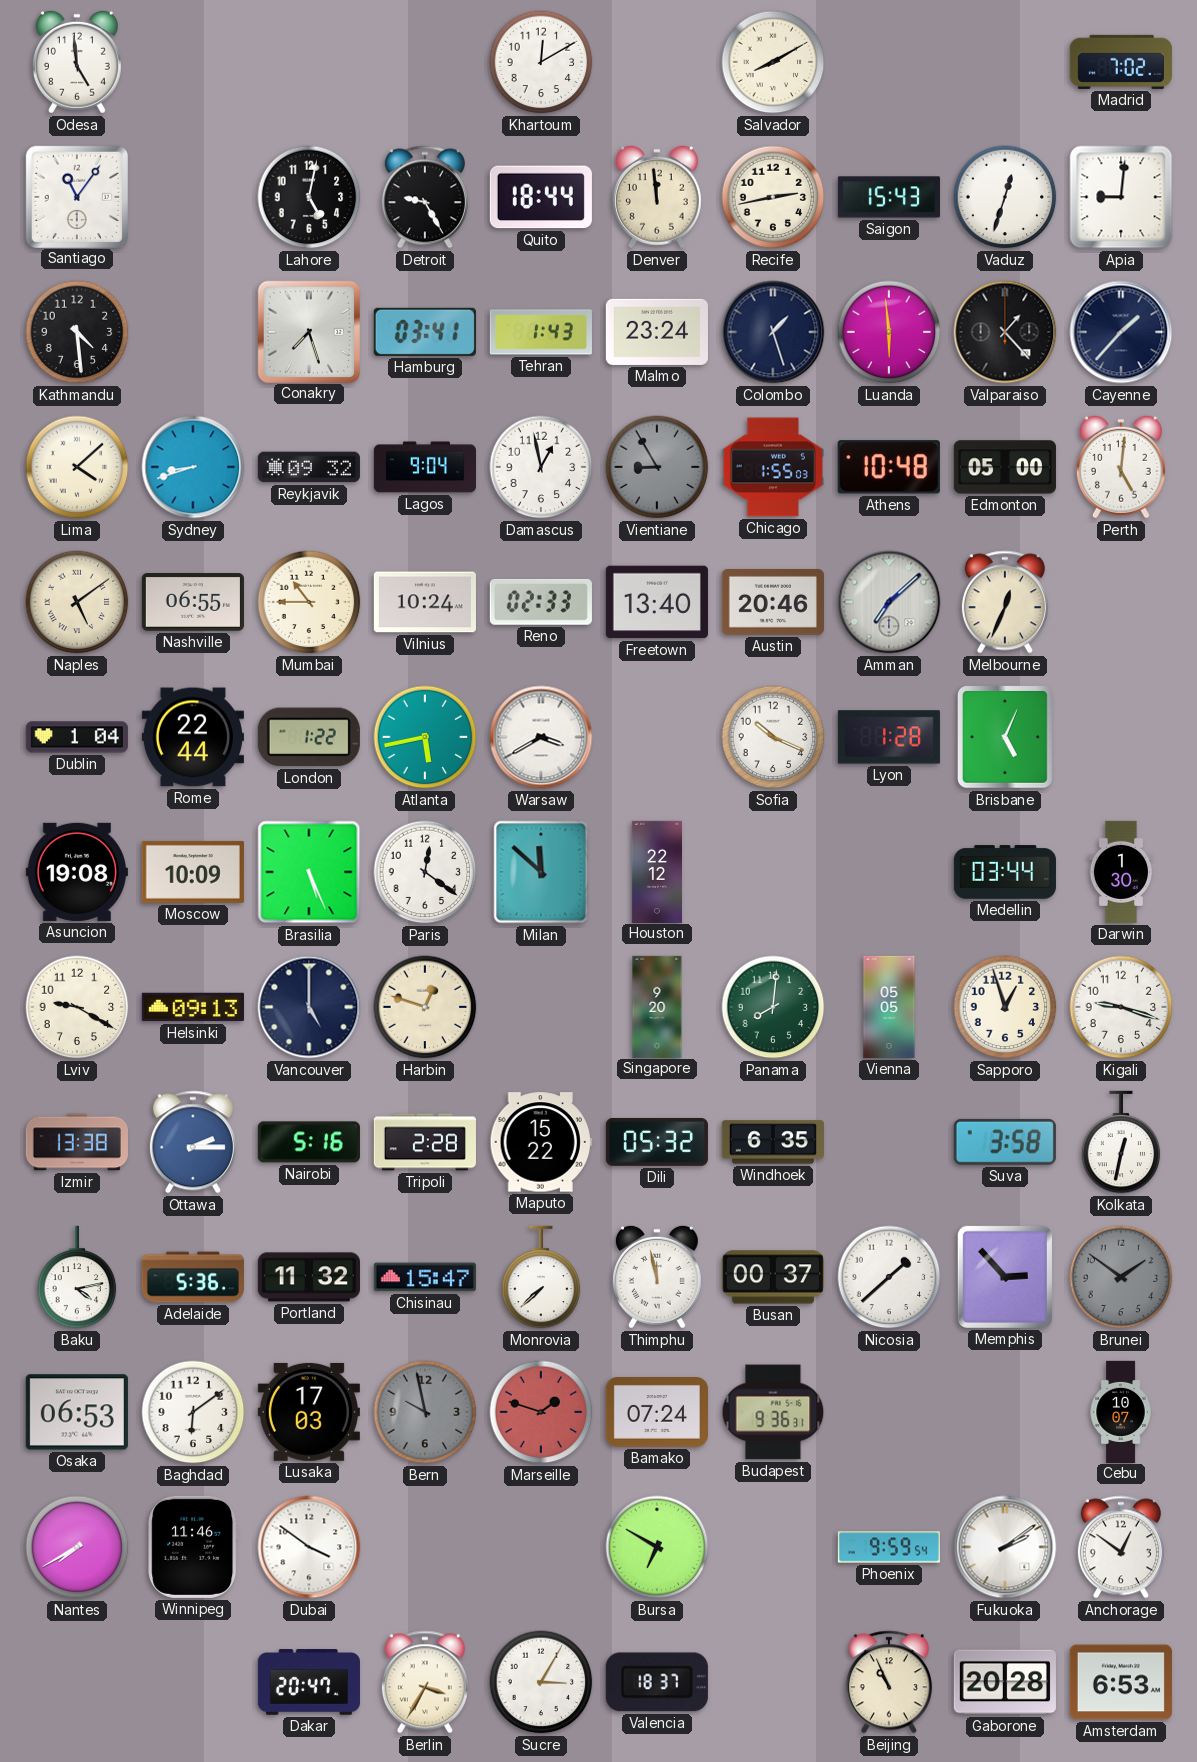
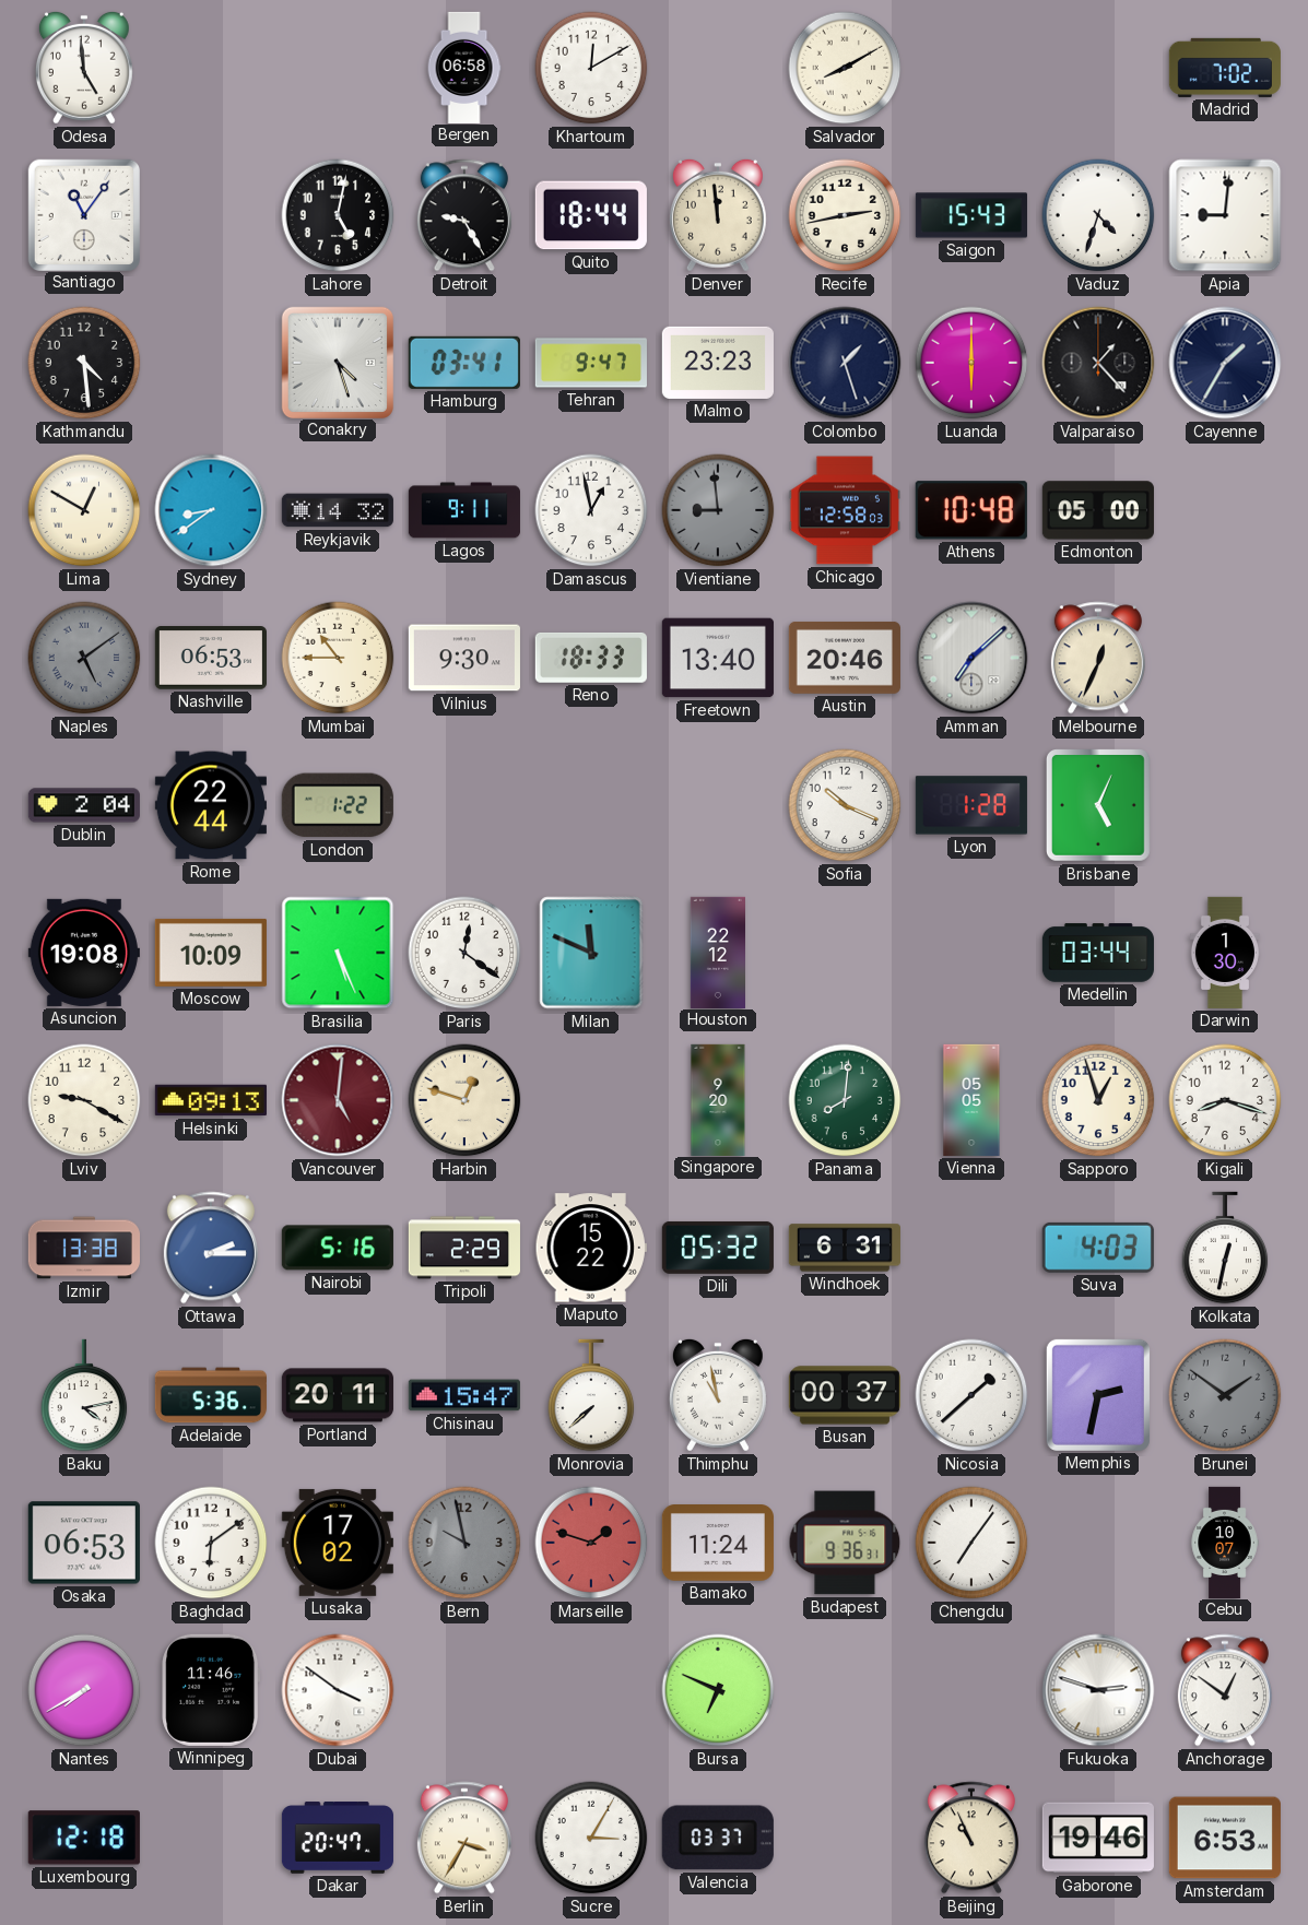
Bergen: none -> 06:58 (464, 67)
Vaduz: 12:33 -> 4:33 (1098, 215)
Conakry: 7:27 -> 4:27 (337, 362)
Tehran: 1:43 -> 9:47 (591, 363)
Malmo: 23:24 -> 23:23 (718, 363)
Luanda: 5:59 -> 6:00 (971, 363)
Cayenne: 1:37 -> 1:35 (1225, 363)
Lima: 4:08 -> 12:50 (84, 510)
Sydney: 8:42 -> 8:39 (211, 510)
Reykjavik: 09:32 -> 14:32 (338, 510)
Lagos: 9:04 -> 9:11 (464, 510)
Vientiane: 8:55 -> 8:59 (718, 510)
Chicago: 1:55 -> 12:58 (845, 510)
Perth: 5:01 -> none (1121, 467)
Naples dial: cream -> grey (84, 658)
Nashville: 06:55 -> 06:53 (211, 658)
Vilnius: 10:24 -> 9:30 (464, 658)
Reno: 02:33 -> 18:33 (591, 658)
Dublin: 1:04 -> 2:04 (84, 805)
Atlanta: 5:43 -> none (425, 737)
Warsaw: 3:40 -> none (541, 737)
Milan: 11:52 -> 11:49 (591, 953)
Vancouver: 5:00 -> 5:01 (338, 1100)
Vancouver dial: navy -> burgundy (338, 1100)
Kigali: 9:18 -> 8:18 (1225, 1100)
Tripoli: 2:28 -> 2:29 (464, 1248)
Windhoek: 6:35 -> 6:31 (845, 1248)
Suva: 3:58 -> 4:03 (1098, 1248)
Portland: 11:32 -> 20:11 (338, 1395)
Thimphu: 11:58 -> 10:58 (718, 1395)
Memphis: 2:53 -> 2:32 (1098, 1395)
Lusaka: 17:03 -> 17:02 (338, 1543)
Bamako: 07:24 -> 11:24 (718, 1544)
Chengdu: none -> 7:06 (971, 1543)
Bursa: 6:50 -> 6:49 (718, 1690)
Phoenix: 9:59 -> none (889, 1547)
Fukuoka: 2:09 -> 2:48 (1098, 1690)
Luxembourg: none -> 12:18 (84, 1838)
Valencia: 18:37 -> 03:37 (718, 1838)
Gaborone: 20:28 -> 19:46 (1098, 1838)
